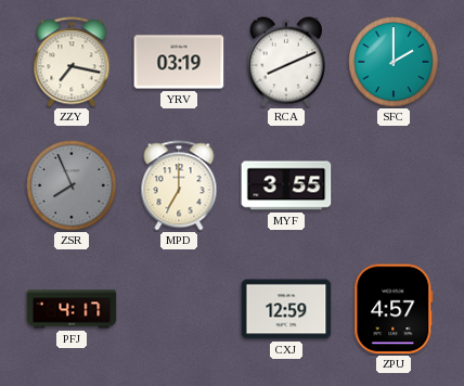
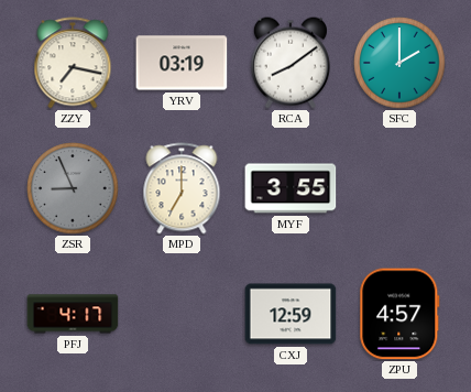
RCA: 8:11 -> 8:09 (291, 63)
ZSR: 7:56 -> 8:56 (73, 188)
